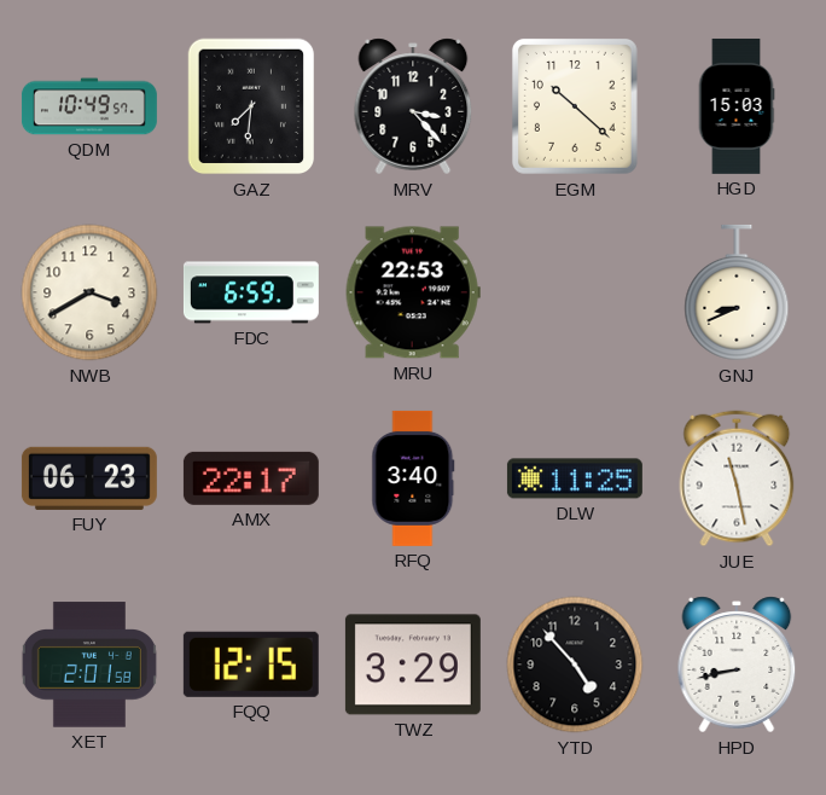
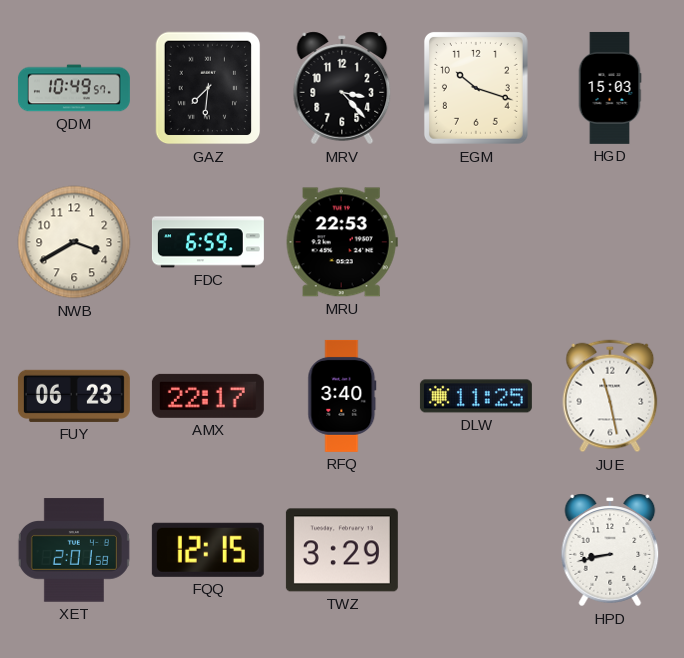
EGM: 10:22 -> 10:18 (476, 88)
GNJ: 8:41 -> none (737, 292)
YTD: 4:53 -> none (575, 665)
